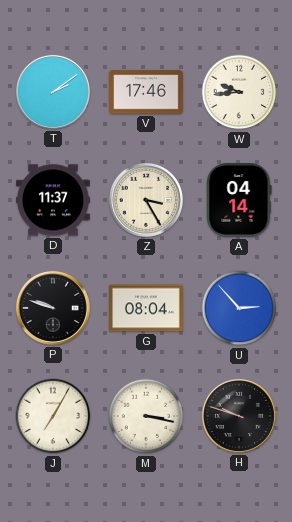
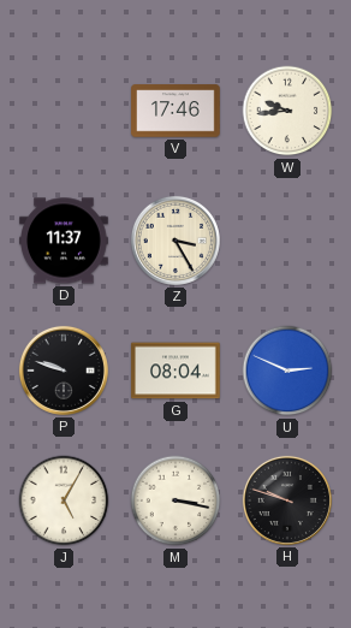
T: 2:09 -> none (53, 92)
A: 04:14 -> none (239, 201)
U: 2:53 -> 2:49 (287, 371)
J: 7:05 -> 5:05 (64, 500)
